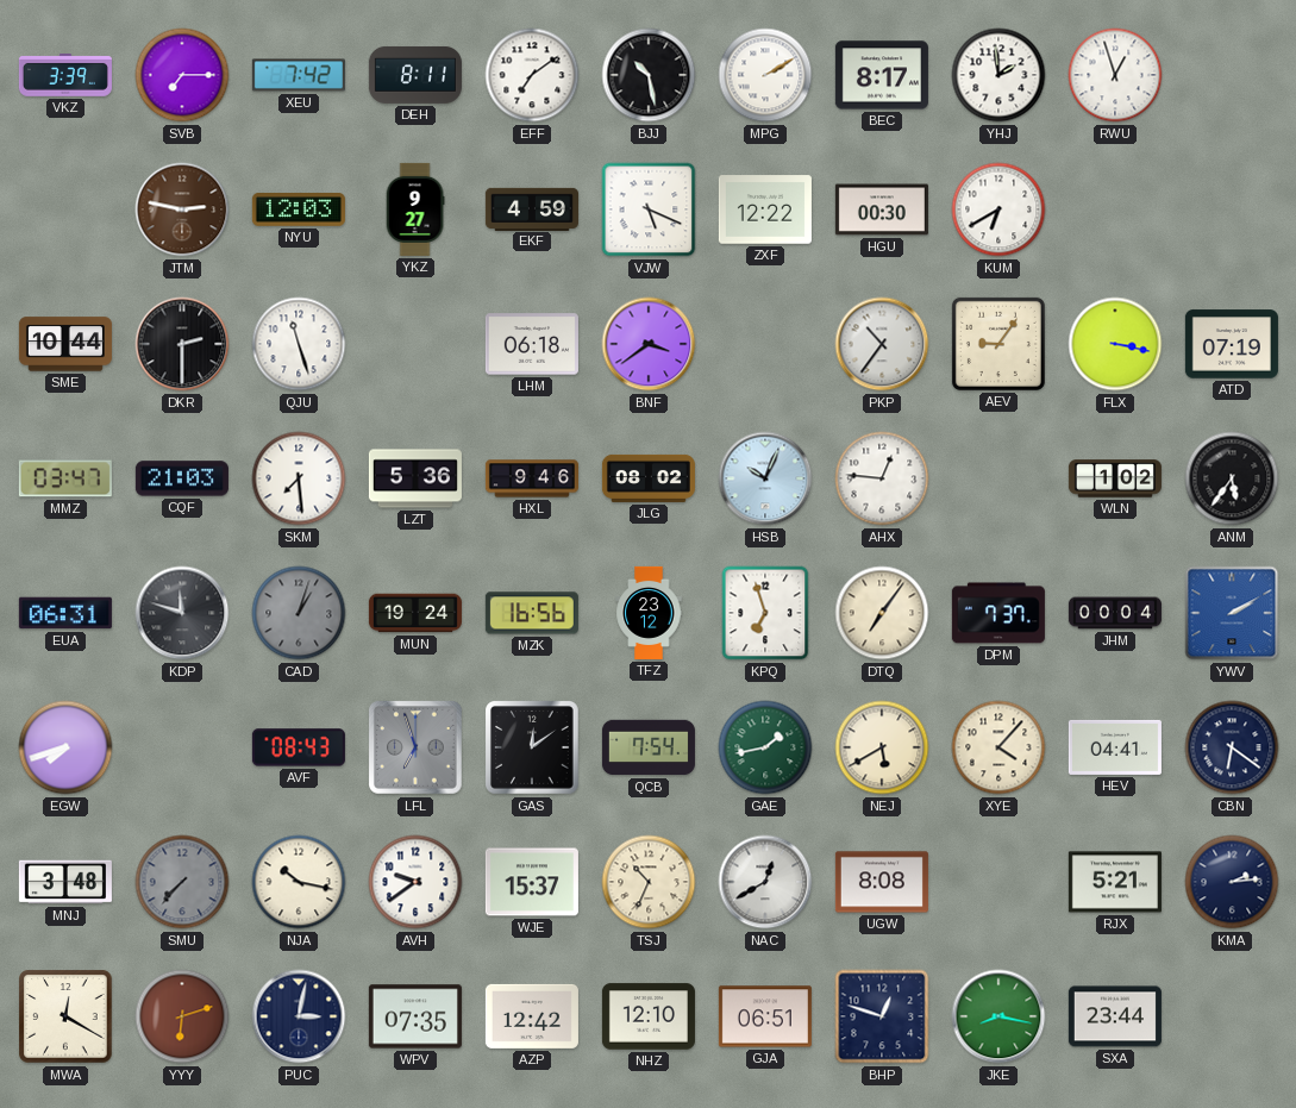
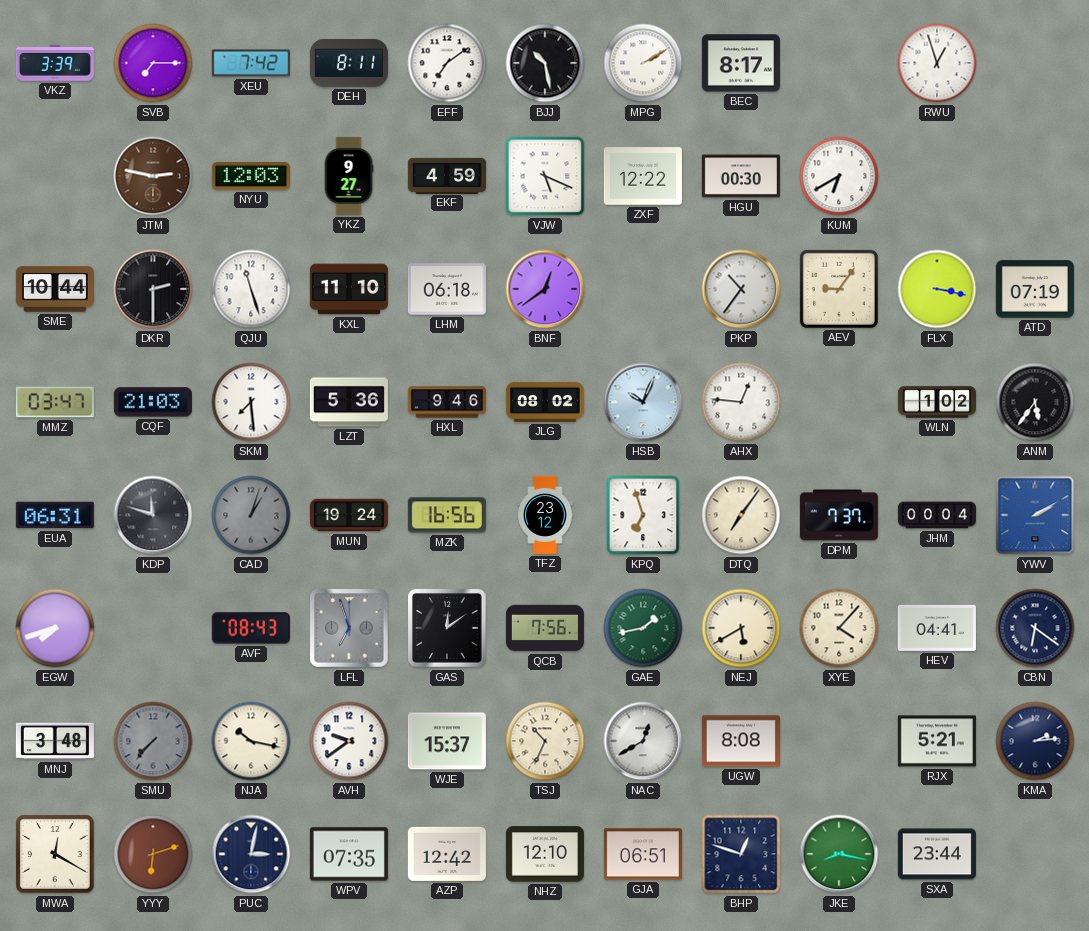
YHJ: 1:59 -> none (998, 75)
KXL: none -> 11:10 (349, 289)
BNF: 3:39 -> 12:39 (545, 289)
QCB: 7:54 -> 7:56 (545, 628)
